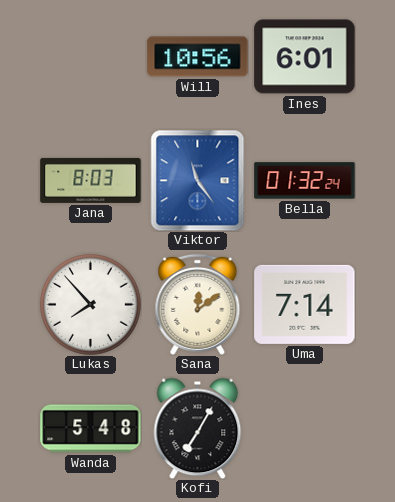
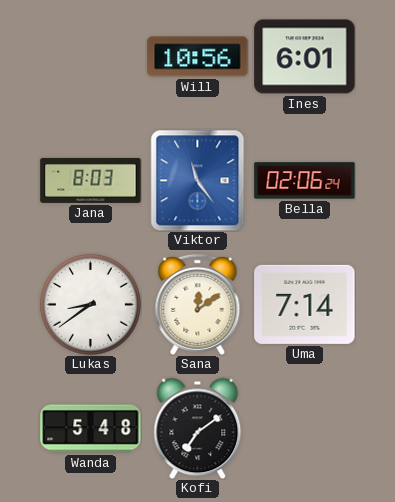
Bella: 01:32 -> 02:06 (305, 181)
Lukas: 7:53 -> 8:39 (91, 305)
Kofi: 7:05 -> 7:09 (198, 428)
